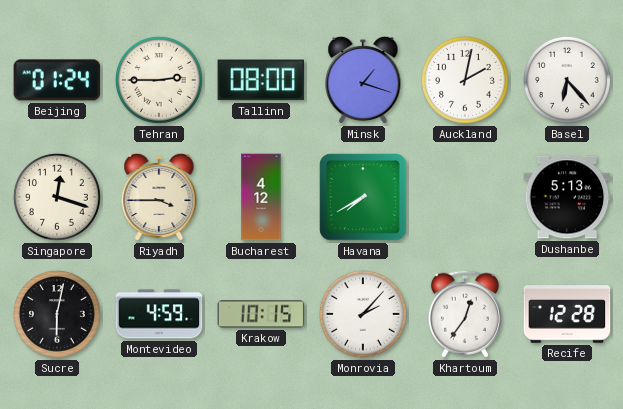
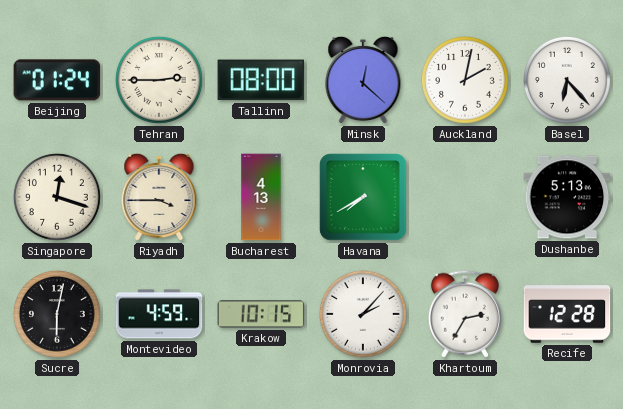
Minsk: 1:18 -> 12:22 (363, 80)
Bucharest: 4:12 -> 4:13 (261, 197)
Khartoum: 12:36 -> 2:35 (465, 314)
